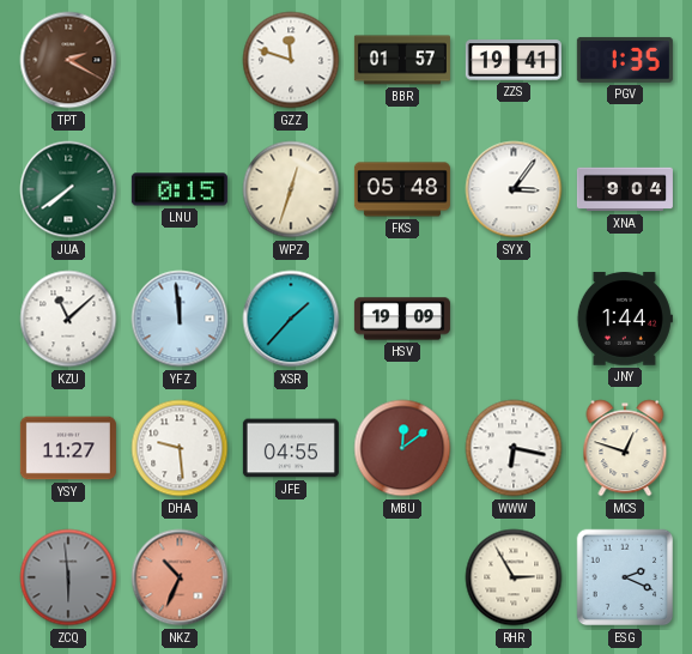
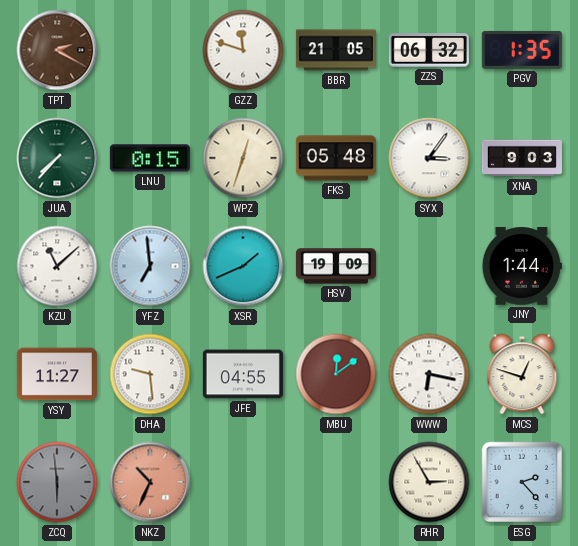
BBR: 01:57 -> 21:05 (336, 50)
ZZS: 19:41 -> 06:32 (429, 50)
JUA: 7:39 -> 7:37 (57, 158)
XNA: 9:04 -> 9:03 (522, 158)
YFZ: 11:59 -> 6:59 (150, 266)
XSR: 1:37 -> 1:41 (243, 266)
ESG: 2:19 -> 2:23 (522, 482)
